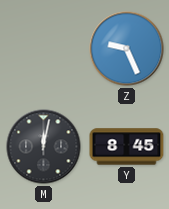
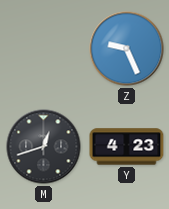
M: 12:02 -> 12:42 (44, 147)
Y: 8:45 -> 4:23 (127, 147)
